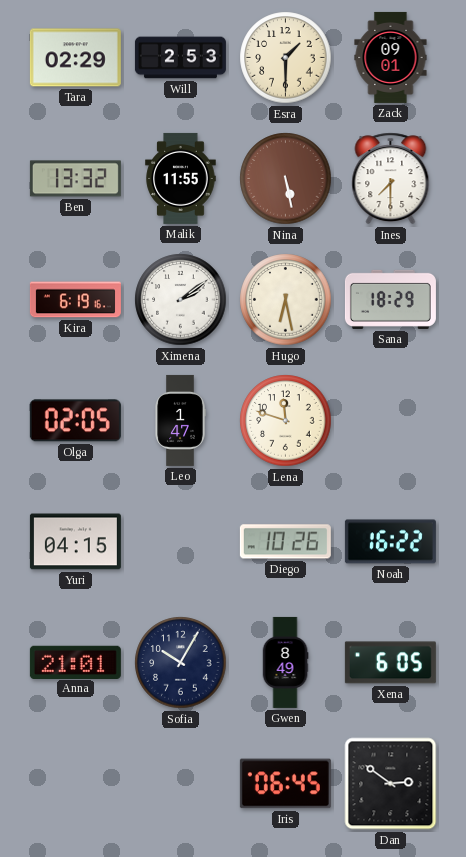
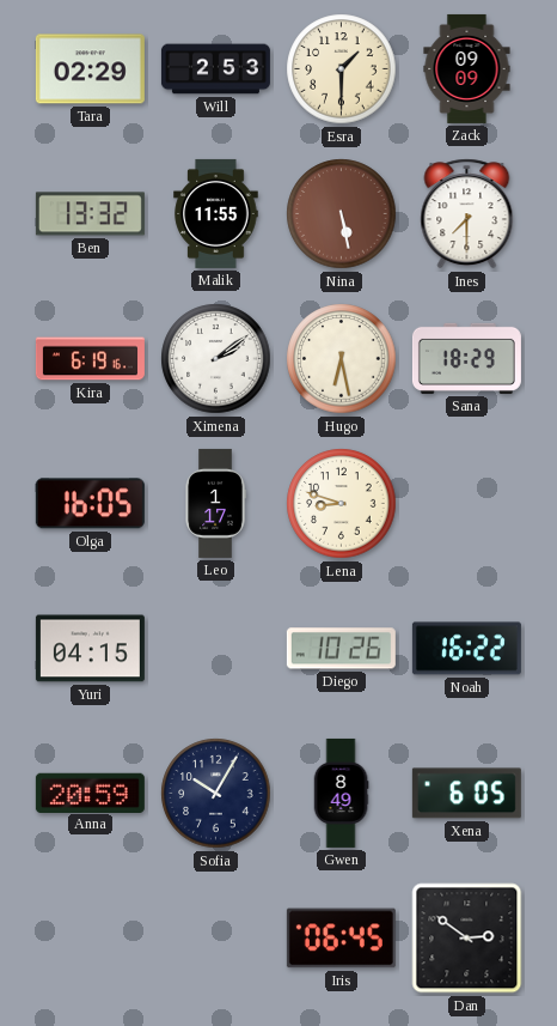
Zack: 09:01 -> 09:09 (467, 68)
Olga: 02:05 -> 16:05 (90, 504)
Leo: 1:47 -> 1:17 (215, 503)
Lena: 11:48 -> 8:48 (342, 504)
Anna: 21:01 -> 20:59 (90, 793)
